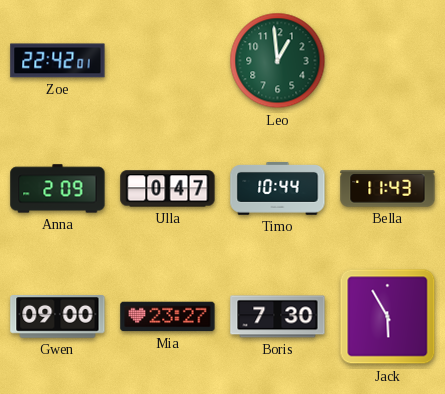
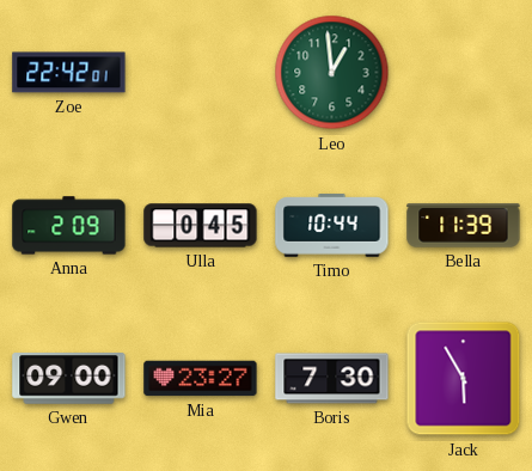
Ulla: 0:47 -> 0:45 (201, 226)
Bella: 11:43 -> 11:39 (464, 226)
